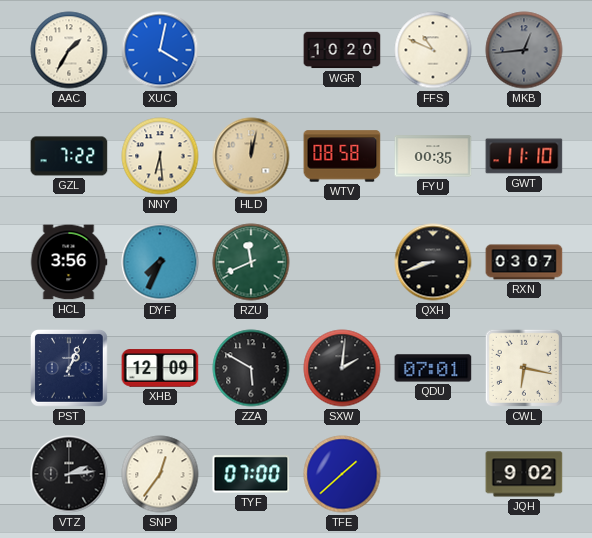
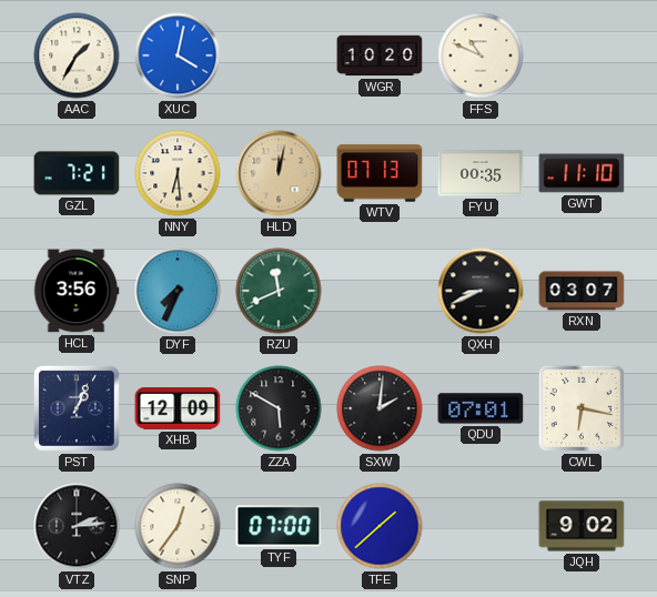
MKB: 12:44 -> none (524, 50)
GZL: 7:22 -> 7:21 (77, 173)
WTV: 08:58 -> 07:13 (380, 173)
QXH: 8:42 -> 8:41 (481, 291)
